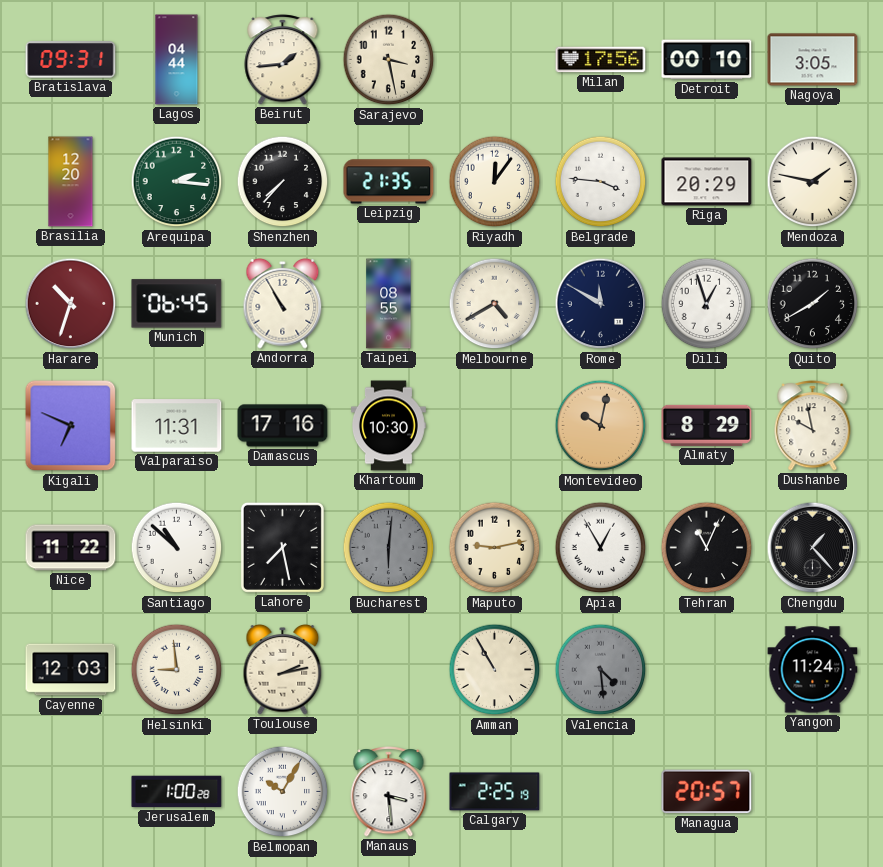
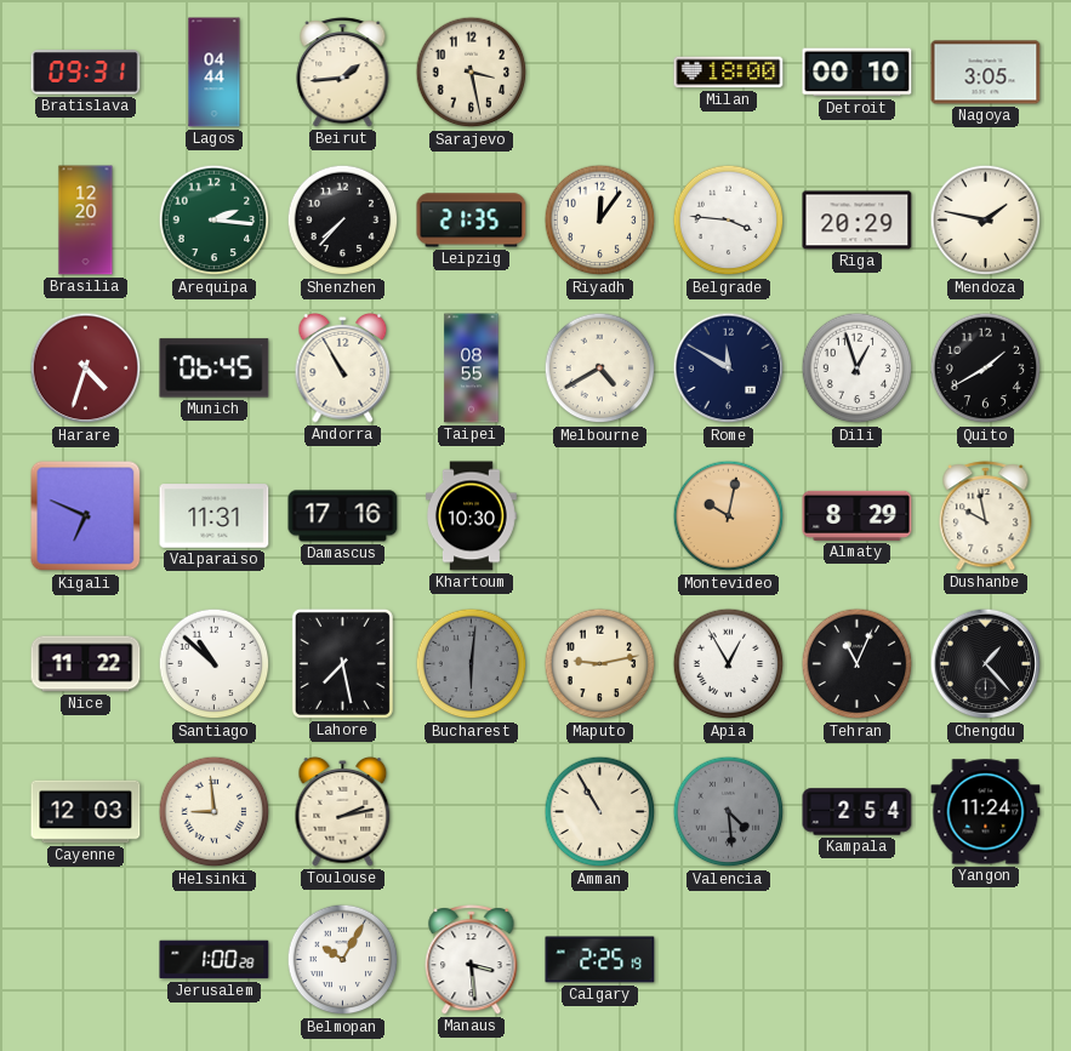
Milan: 17:56 -> 18:00 (729, 73)
Harare: 10:33 -> 4:33 (86, 369)
Kampala: none -> 2:54 (858, 812)
Managua: 20:57 -> none (707, 792)
